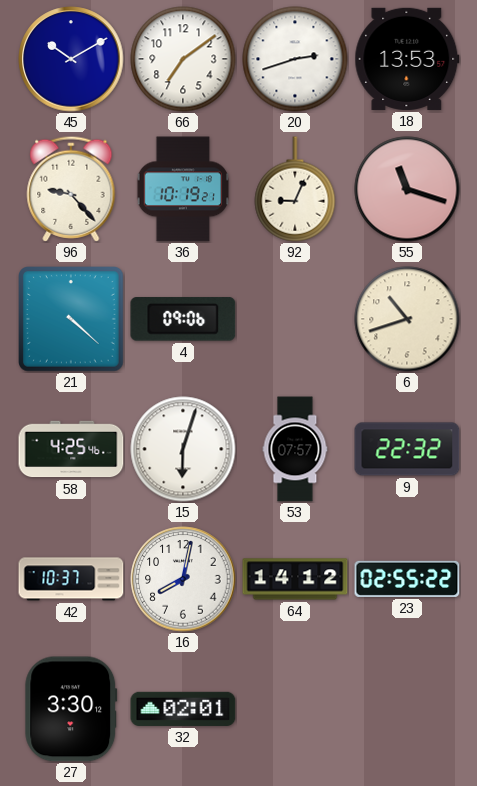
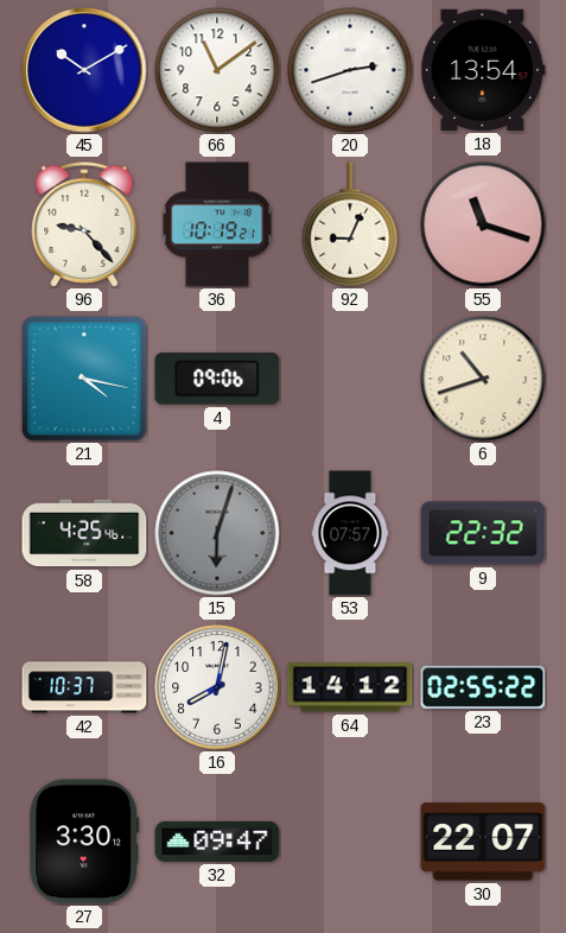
66: 7:09 -> 11:09 (217, 70)
18: 13:53 -> 13:54 (483, 70)
21: 4:22 -> 4:17 (85, 380)
15 dial: white -> grey (217, 533)
32: 02:01 -> 09:47 (217, 842)
30: none -> 22:07 (483, 842)
